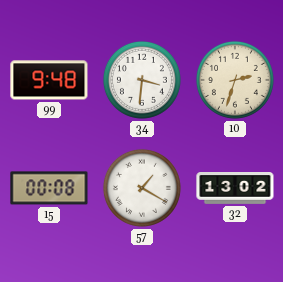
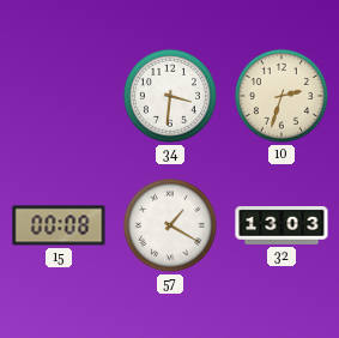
99: 9:48 -> none (49, 80)
32: 13:02 -> 13:03 (282, 227)
